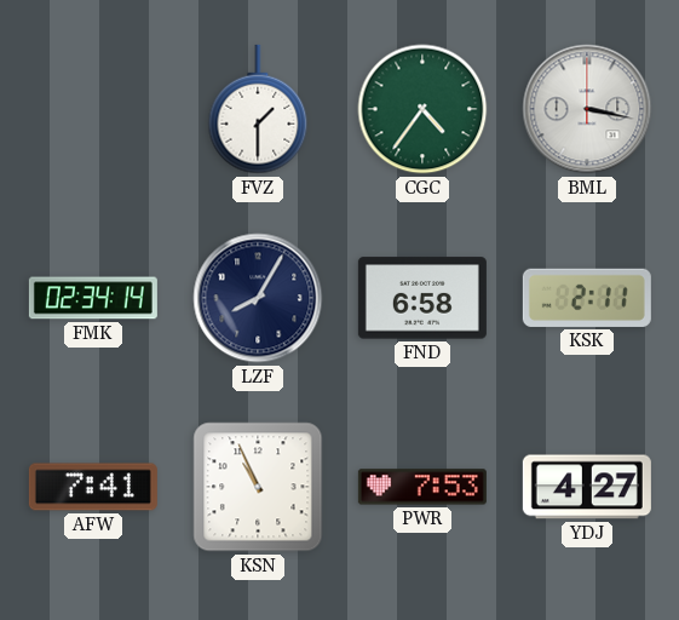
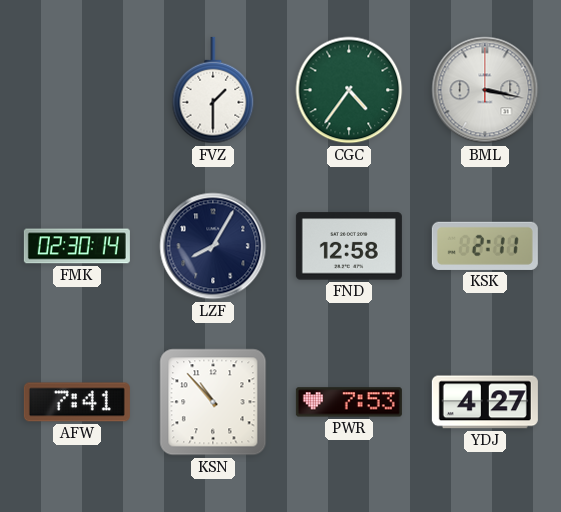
FMK: 02:34 -> 02:30 (77, 246)
FND: 6:58 -> 12:58 (349, 246)
KSN: 10:56 -> 10:53 (213, 402)
